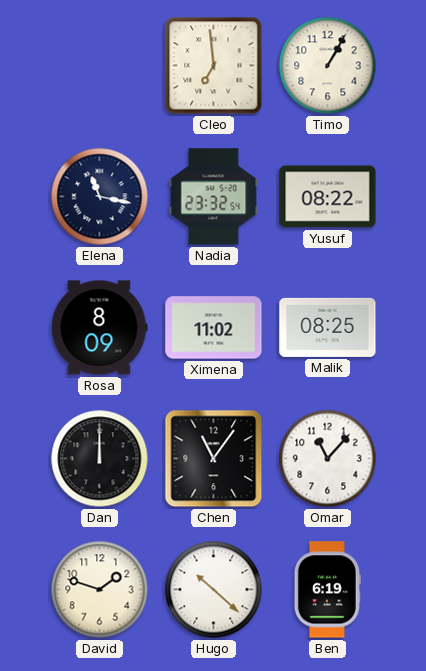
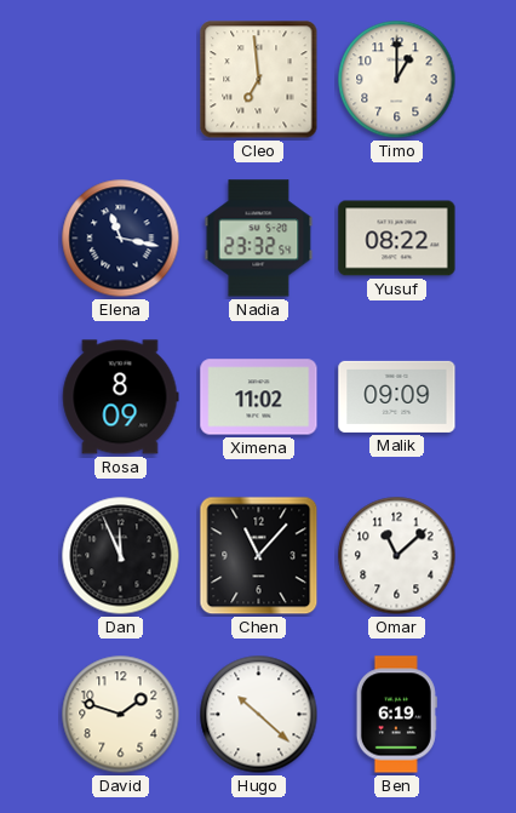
Timo: 1:05 -> 1:00 (397, 80)
Malik: 08:25 -> 09:09 (397, 396)
Dan: 12:00 -> 11:56 (121, 556)
Chen: 11:06 -> 11:07 (259, 556)
Omar: 11:07 -> 11:08 (397, 556)
